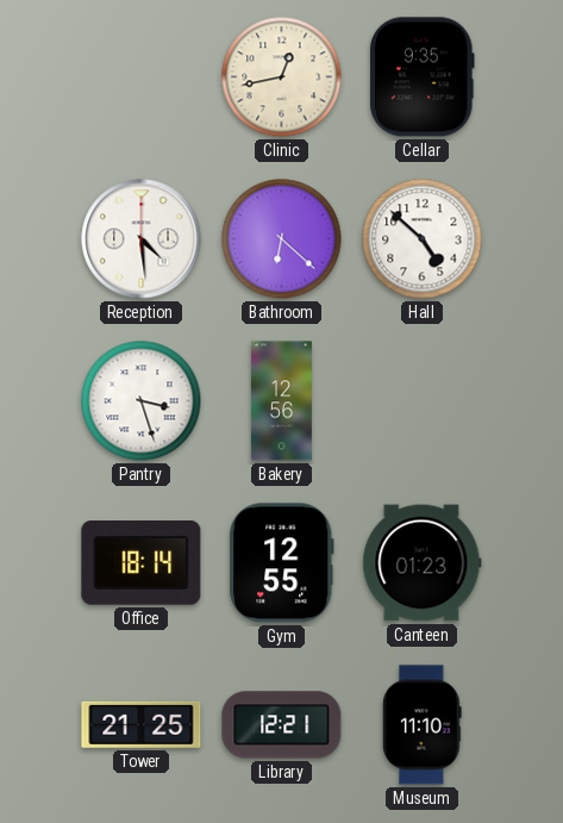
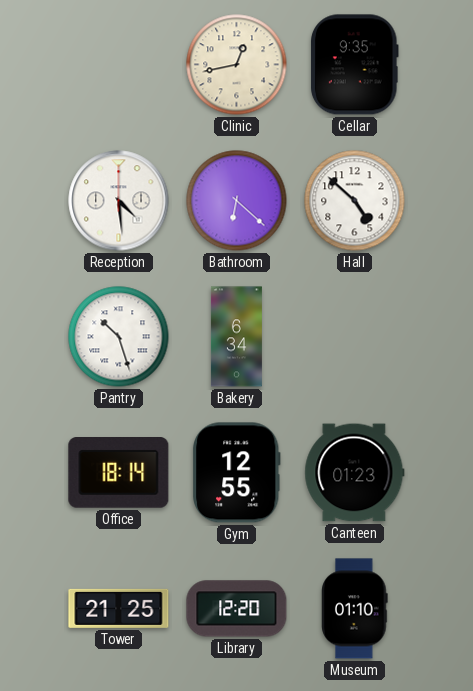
Pantry: 3:27 -> 10:27 (119, 337)
Bakery: 12:56 -> 6:34 (236, 337)
Library: 12:21 -> 12:20 (237, 609)
Museum: 11:10 -> 01:10 (355, 609)
